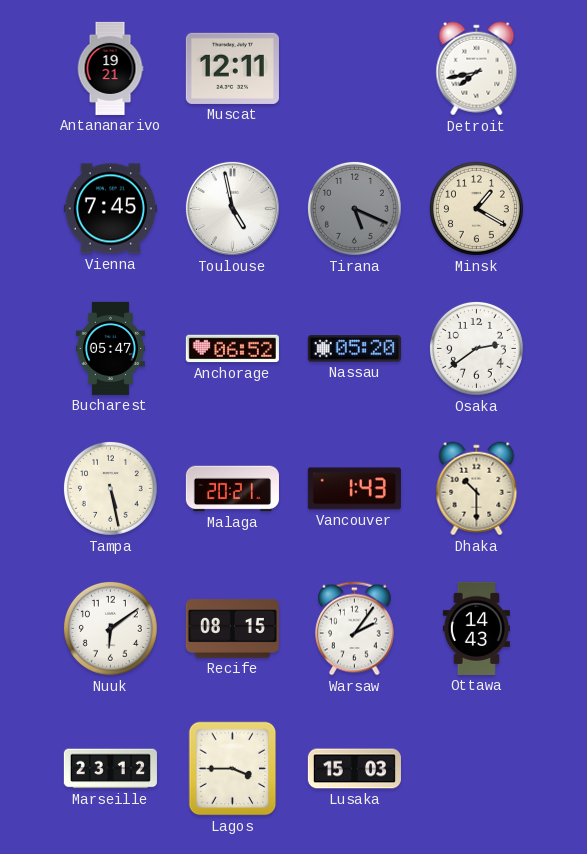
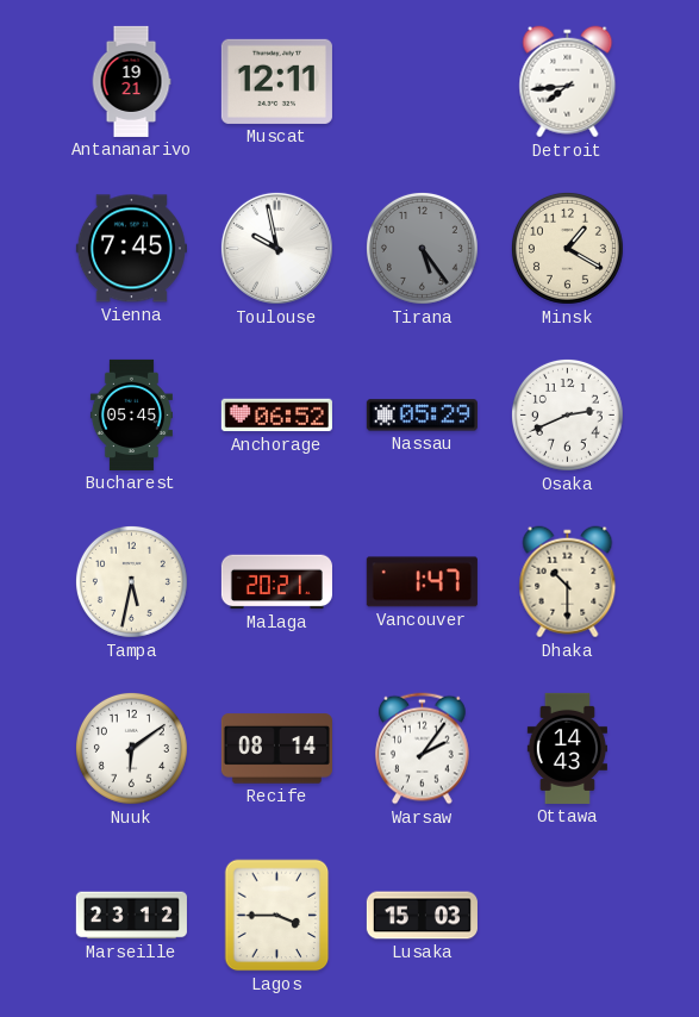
Detroit: 7:43 -> 7:44 (568, 82)
Toulouse: 4:58 -> 9:58 (276, 248)
Tirana: 5:19 -> 5:24 (422, 248)
Bucharest: 05:47 -> 05:45 (131, 414)
Nassau: 05:20 -> 05:29 (422, 416)
Osaka: 2:39 -> 2:41 (567, 414)
Tampa: 5:28 -> 5:32 (131, 581)
Vancouver: 1:43 -> 1:47 (422, 582)
Recife: 08:15 -> 08:14 (276, 749)
